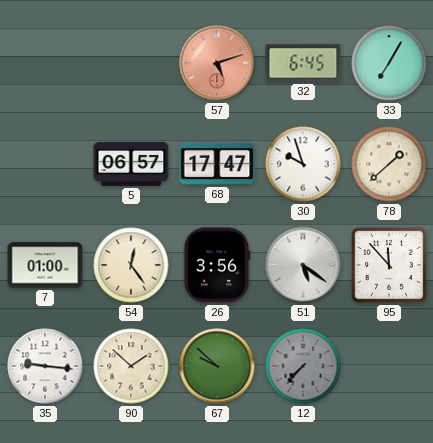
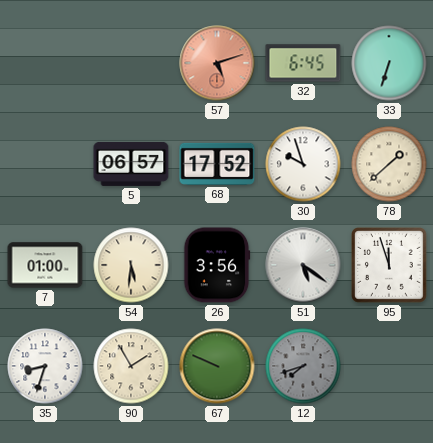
33: 7:05 -> 6:33 (389, 63)
68: 17:47 -> 17:52 (217, 164)
54: 12:24 -> 5:31 (131, 265)
95: 11:53 -> 11:57 (390, 266)
35: 9:16 -> 8:33 (45, 366)
90: 1:52 -> 1:55 (131, 366)
67: 9:52 -> 9:49 (217, 366)
12: 7:37 -> 7:42 (303, 366)
